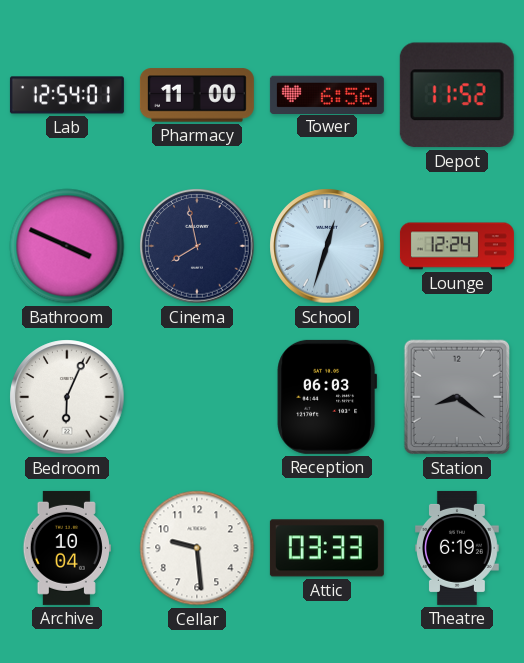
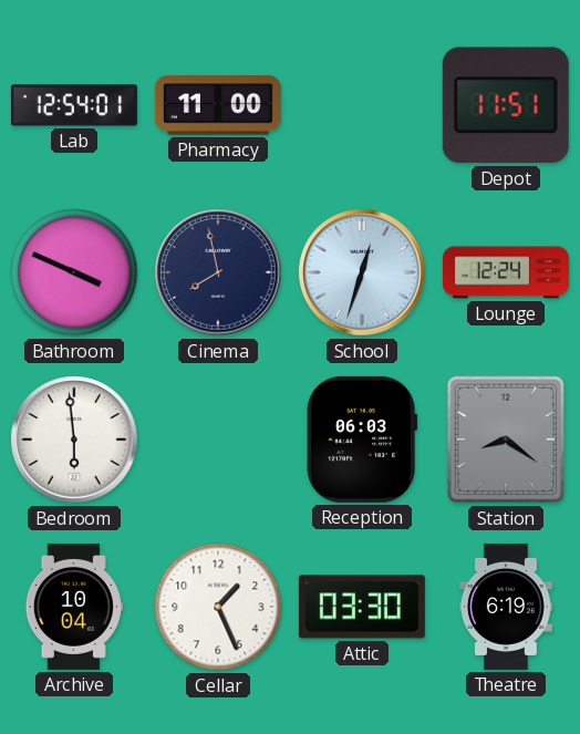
Tower: 6:56 -> none (327, 94)
Depot: 11:52 -> 11:51 (506, 105)
Bedroom: 6:04 -> 5:59 (74, 440)
Cellar: 9:29 -> 1:26 (218, 607)
Attic: 03:33 -> 03:30 (362, 607)
